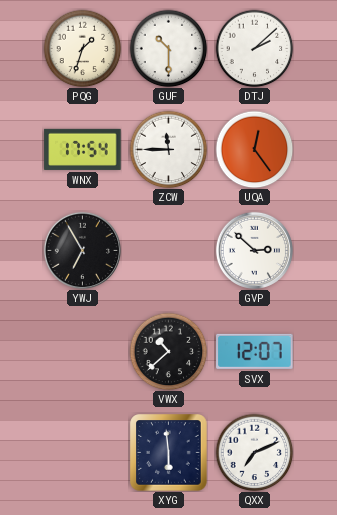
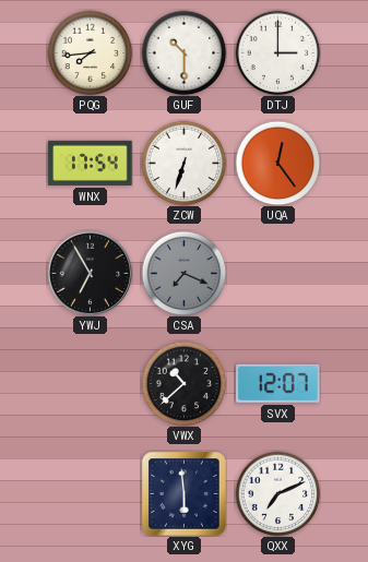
PQG: 1:33 -> 7:44 (90, 52)
DTJ: 2:08 -> 3:00 (277, 52)
ZCW: 11:45 -> 6:33 (183, 163)
CSA: none -> 7:19 (183, 273)
GVP: 2:52 -> none (254, 250)
